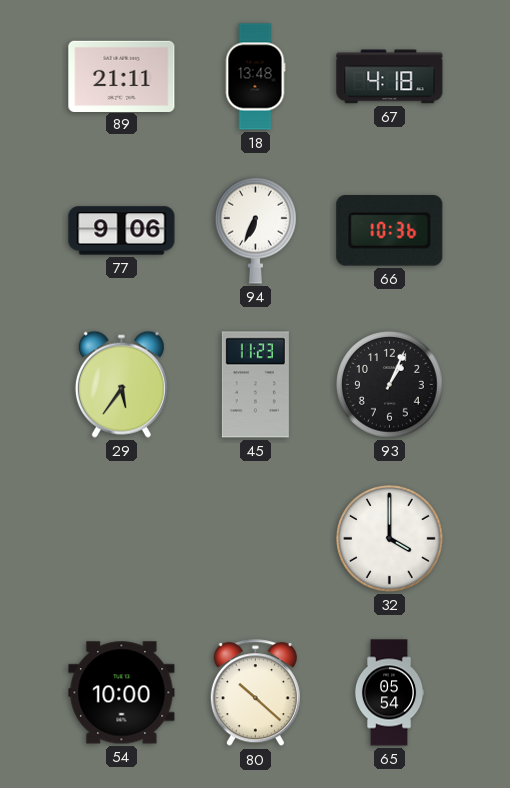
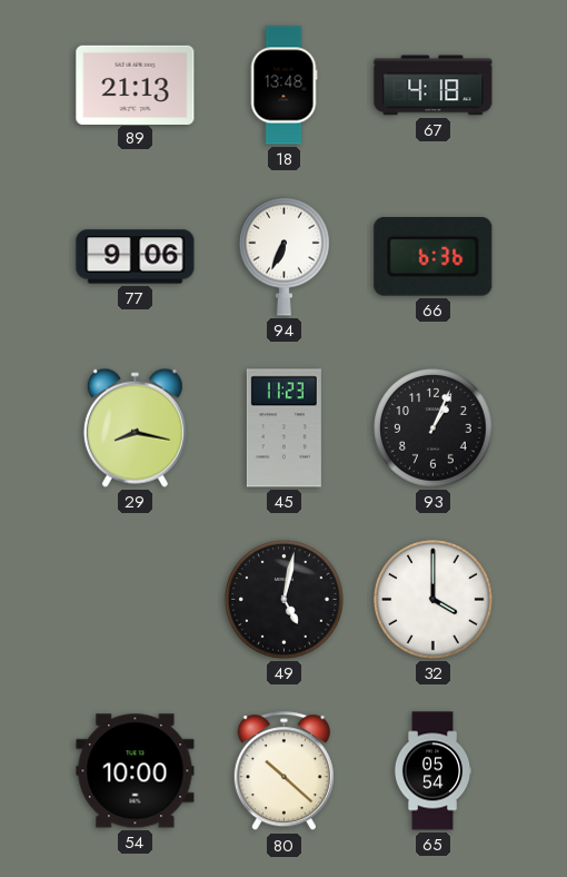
89: 21:11 -> 21:13 (136, 85)
66: 10:36 -> 6:36 (434, 257)
29: 5:36 -> 8:17 (135, 427)
49: none -> 5:02 (285, 600)
